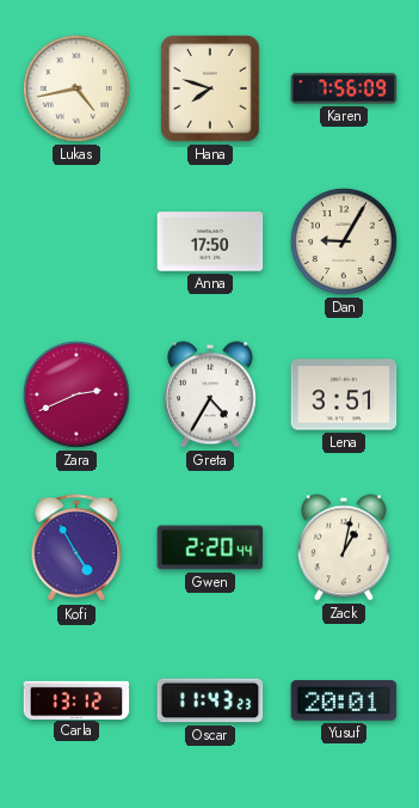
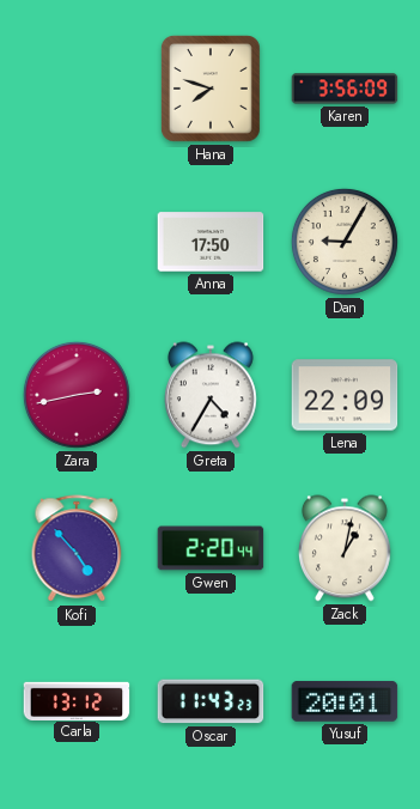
Lukas: 4:43 -> none (76, 88)
Karen: 7:56 -> 3:56 (345, 89)
Zara: 2:41 -> 2:43 (77, 395)
Lena: 3:51 -> 22:09 (345, 395)
Kofi: 4:55 -> 4:53 (77, 549)
